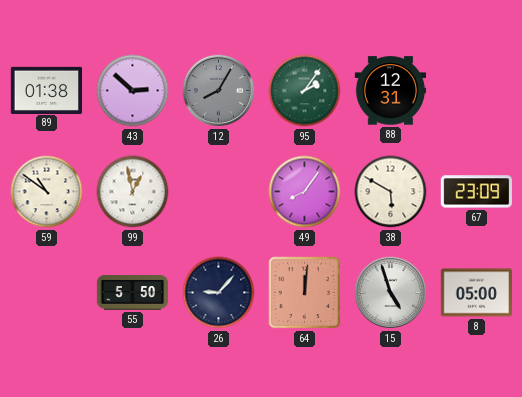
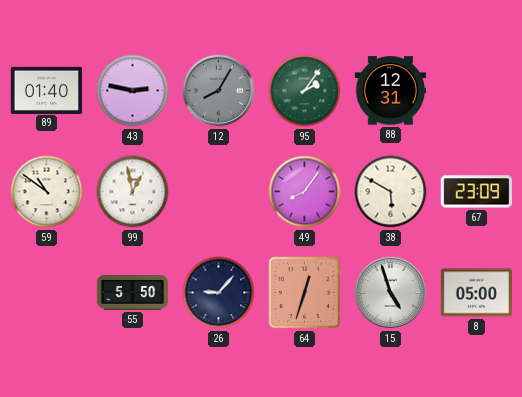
89: 01:38 -> 01:40 (47, 90)
43: 2:52 -> 2:47 (133, 91)
64: 12:01 -> 12:33 (305, 293)
